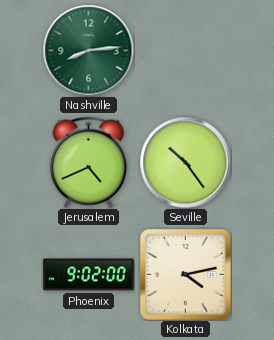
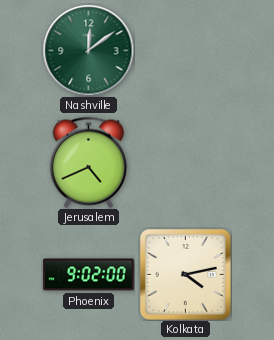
Nashville: 8:14 -> 12:09 (88, 50)
Seville: 10:24 -> none (185, 162)
